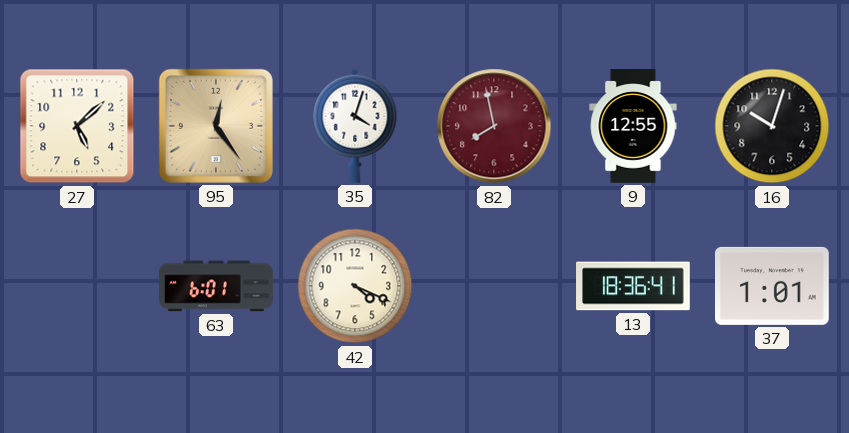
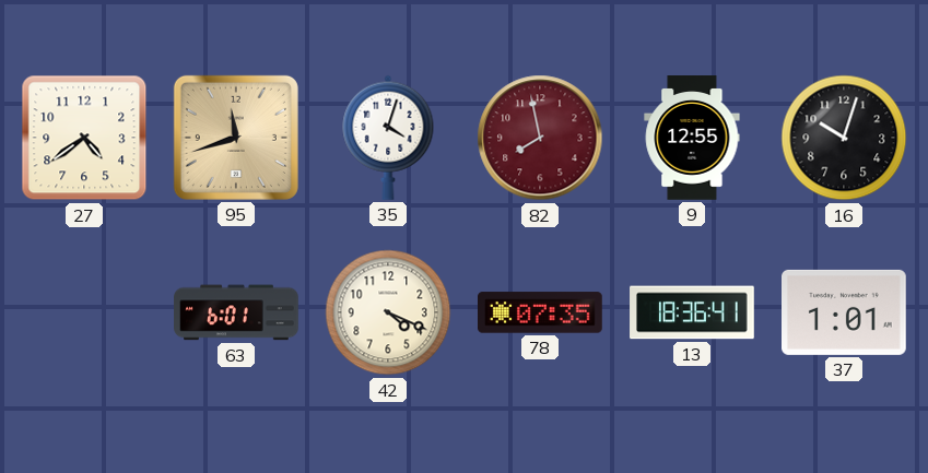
27: 5:08 -> 4:39 (84, 138)
95: 12:24 -> 11:42 (236, 138)
78: none -> 07:35 (541, 312)
